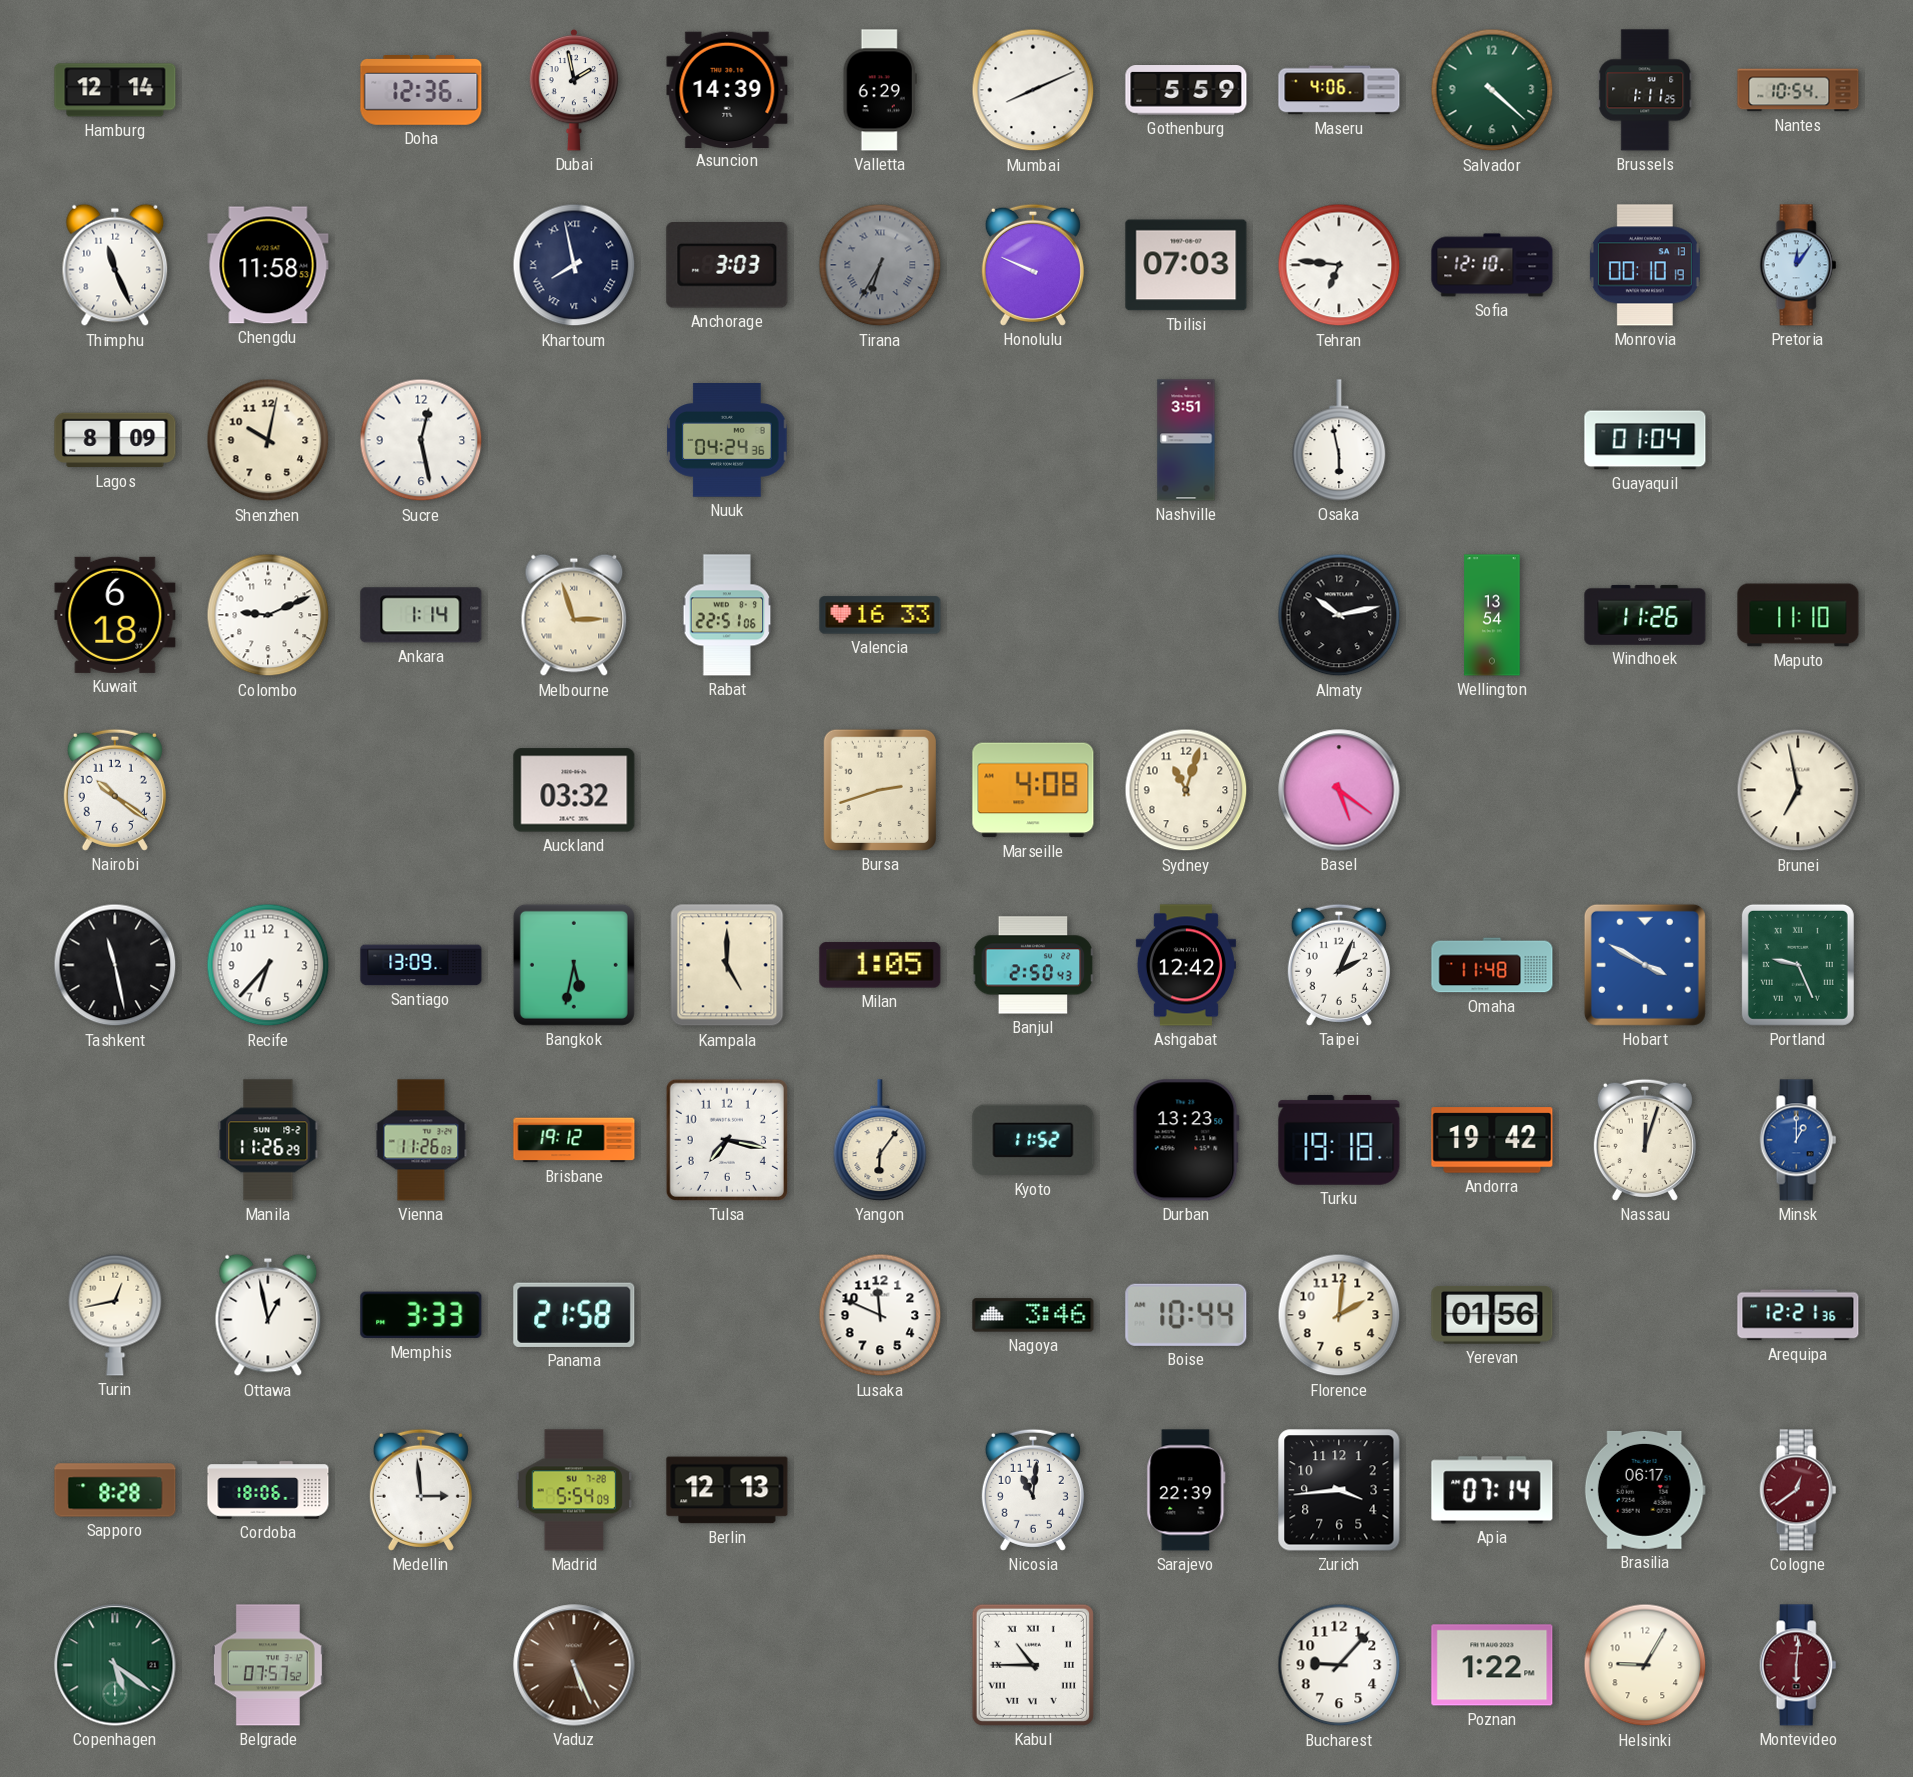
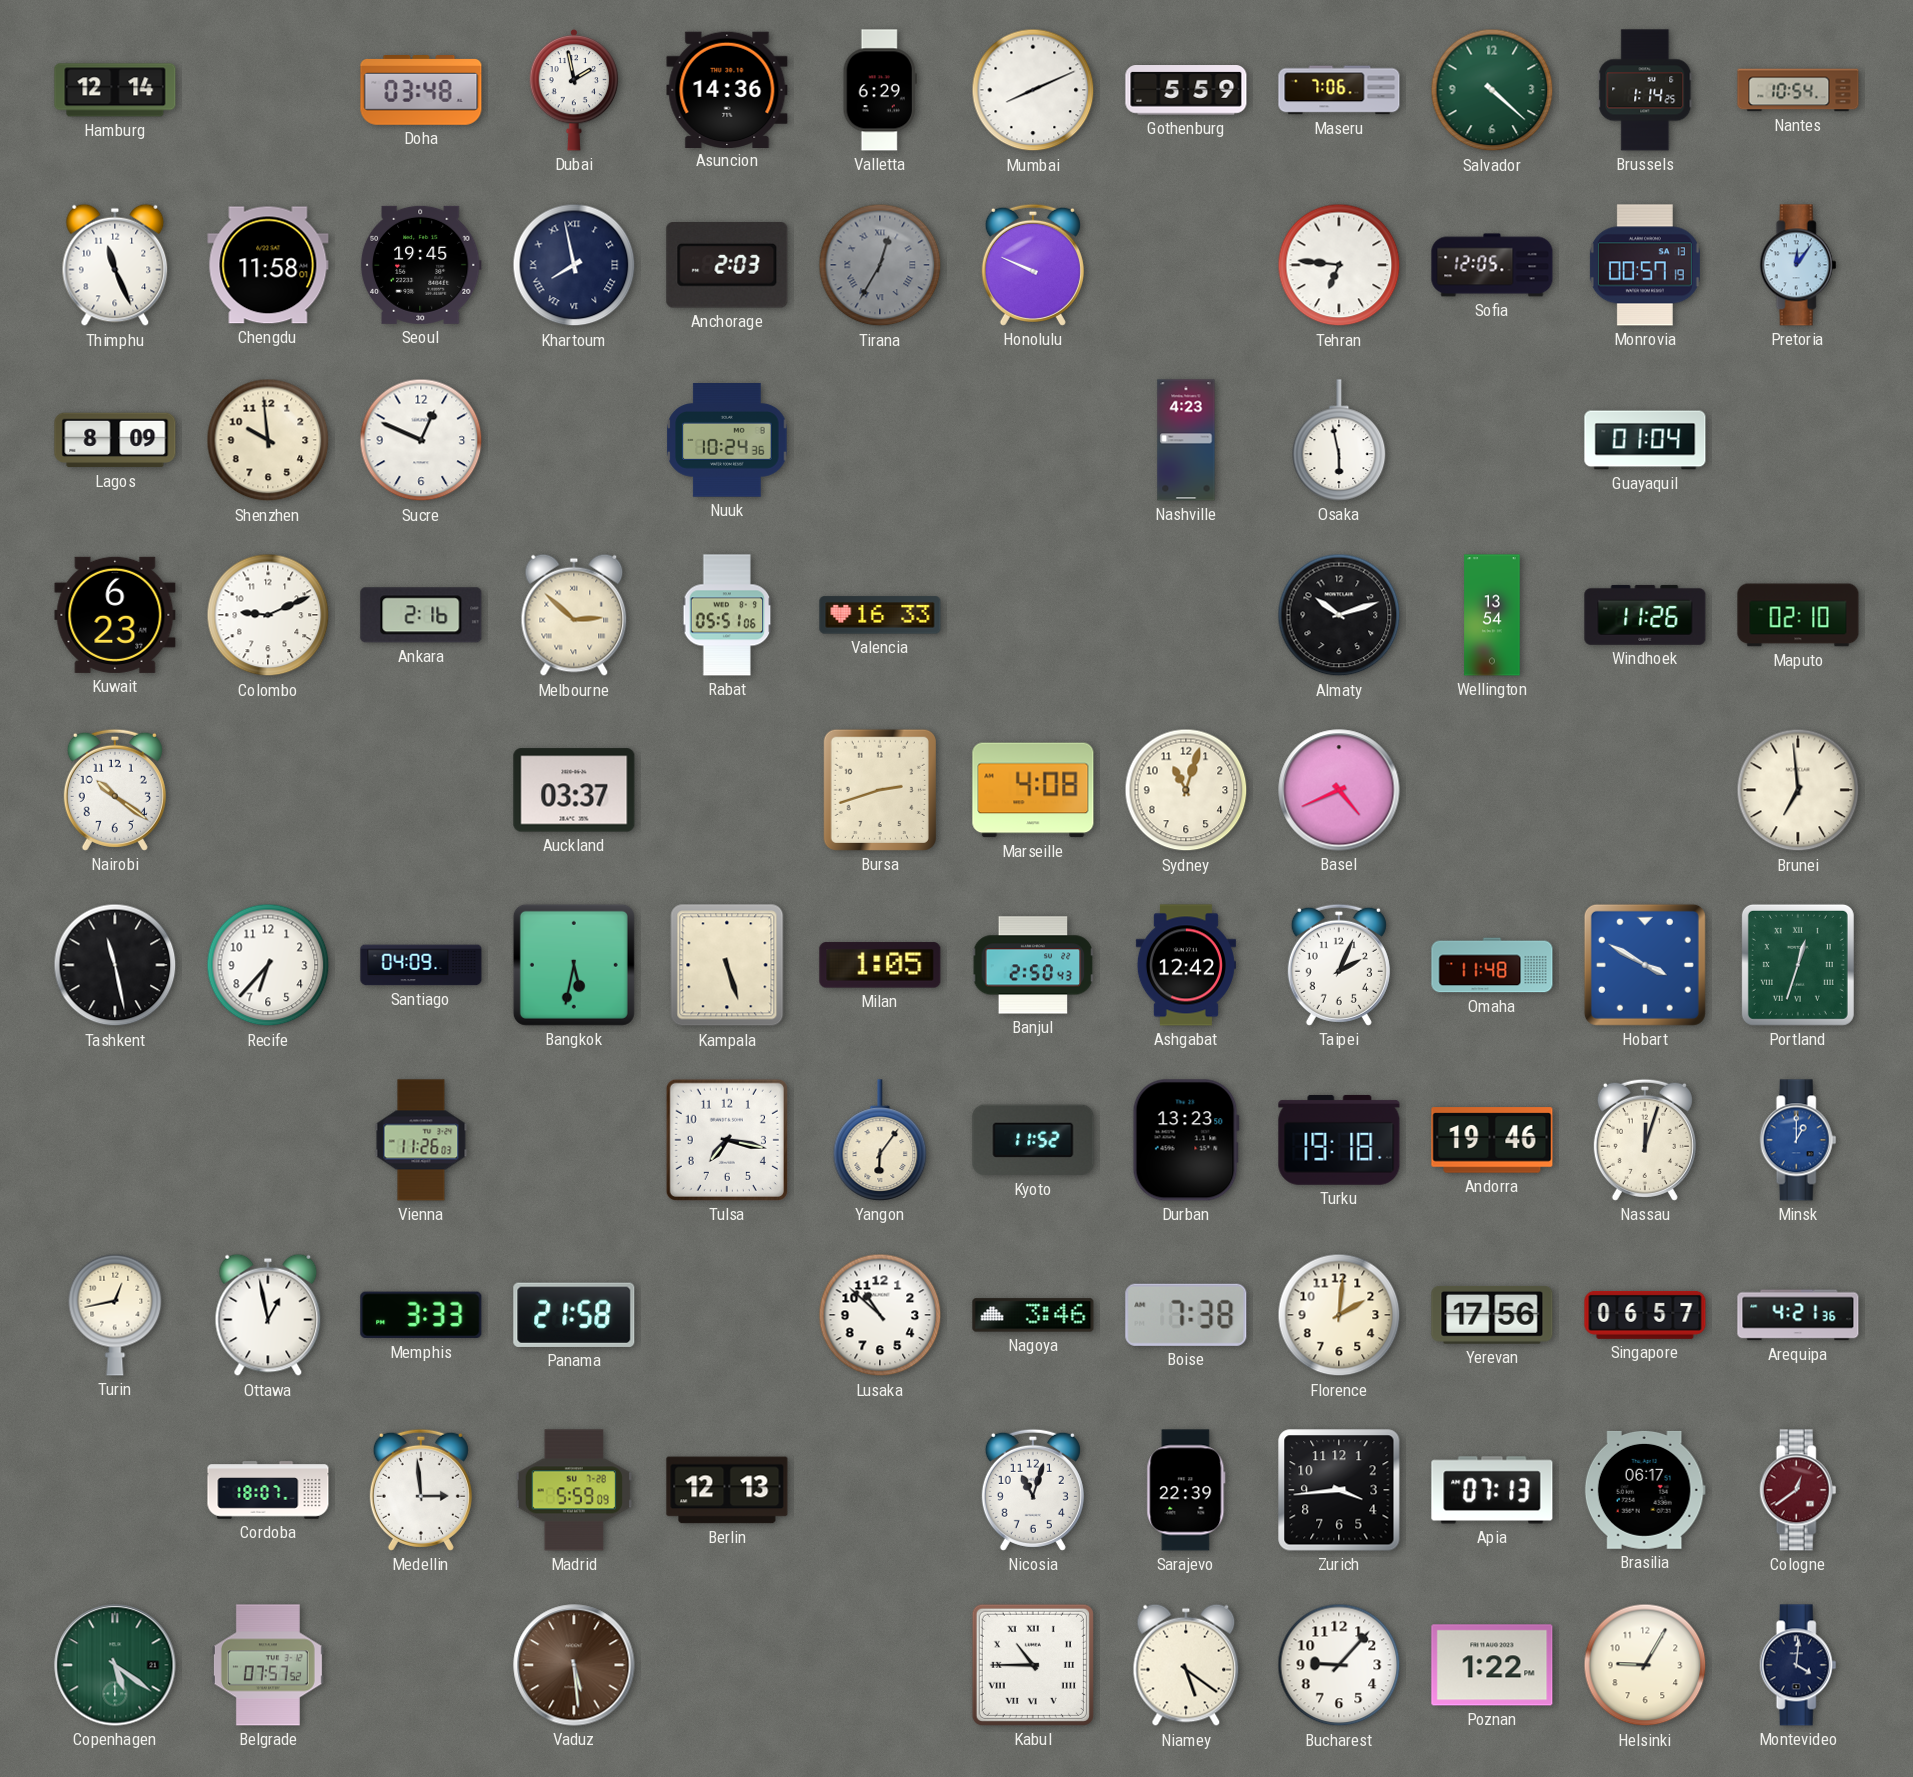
Doha: 12:36 -> 03:48 (421, 91)
Asuncion: 14:39 -> 14:36 (727, 89)
Maseru: 4:06 -> 7:06 (1339, 90)
Brussels: 1:11 -> 1:14 (1645, 90)
Chengdu: 11:58:53 -> 11:58:01 (268, 265)
Seoul: none -> 19:45 (421, 265)
Anchorage: 3:03 -> 2:03 (727, 266)
Tirana: 6:35 -> 12:35 (880, 265)
Tbilisi: 07:03 -> none (1186, 265)
Sofia: 12:10 -> 12:05 (1492, 265)
Monrovia: 00:10 -> 00:57 (1645, 265)
Shenzhen: 10:02 -> 9:59 (268, 440)
Sucre: 12:28 -> 12:49 (421, 440)
Nuuk: 04:24 -> 10:24 (727, 441)
Nashville: 3:51 -> 4:23 (1186, 440)
Kuwait: 6:18 -> 6:23 (115, 615)
Ankara: 1:14 -> 2:16 (421, 615)
Melbourne: 2:57 -> 2:52 (574, 615)
Rabat: 22:51 -> 05:51 (727, 615)
Almaty: 10:13 -> 10:12 (1339, 615)
Maputo: 11:10 -> 02:10 (1798, 615)
Auckland: 03:32 -> 03:37 (574, 790)
Basel: 5:21 -> 4:41 (1339, 790)
Brunei: 6:58 -> 6:59 (1798, 790)
Santiago: 13:09 -> 04:09 (421, 965)
Kampala: 5:00 -> 5:27 (727, 965)
Portland: 9:26 -> 12:33 (1798, 965)
Manila: 11:26 -> none (268, 1140)
Brisbane: 19:12 -> none (574, 1140)
Andorra: 19:42 -> 19:46 (1492, 1140)
Lusaka: 11:49 -> 10:52 (880, 1315)
Boise: 10:44 -> 7:38 (1186, 1315)
Yerevan: 01:56 -> 17:56 (1492, 1315)
Singapore: none -> 06:57 (1645, 1315)
Arequipa: 12:21 -> 4:21 (1798, 1315)
Sapporo: 8:28 -> none (115, 1490)
Cordoba: 18:06 -> 18:07 (268, 1490)
Madrid: 5:54 -> 5:59 (573, 1490)
Nicosia: 11:01 -> 11:03 (1033, 1490)
Apia: 07:14 -> 07:13 (1492, 1490)
Vaduz: 5:26 -> 5:29 (574, 1665)
Niamey: none -> 5:21 (1186, 1665)
Montevideo: 6:01 -> 4:01 (1798, 1665)
Montevideo dial: burgundy -> navy (1798, 1665)
